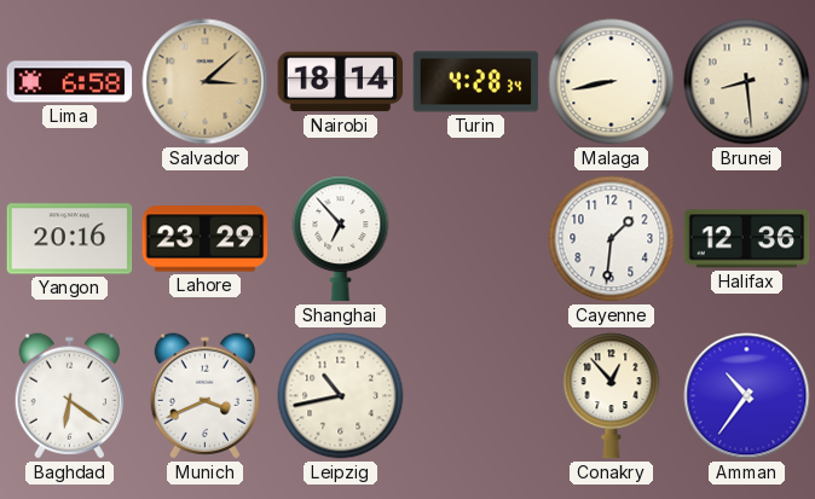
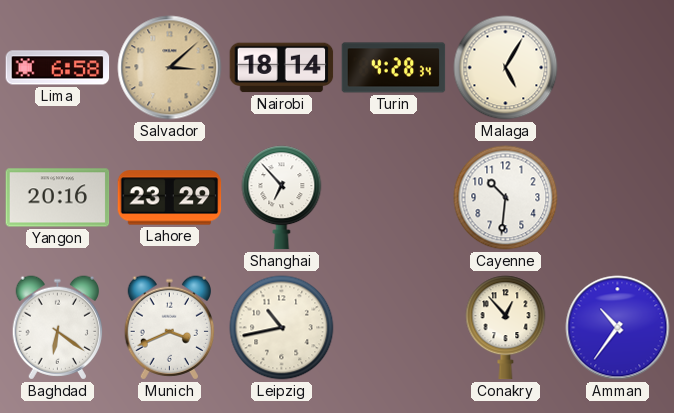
Malaga: 8:43 -> 5:05 (506, 68)
Brunei: 8:29 -> none (747, 82)
Cayenne: 1:31 -> 10:31 (506, 198)
Halifax: 12:36 -> none (747, 239)
